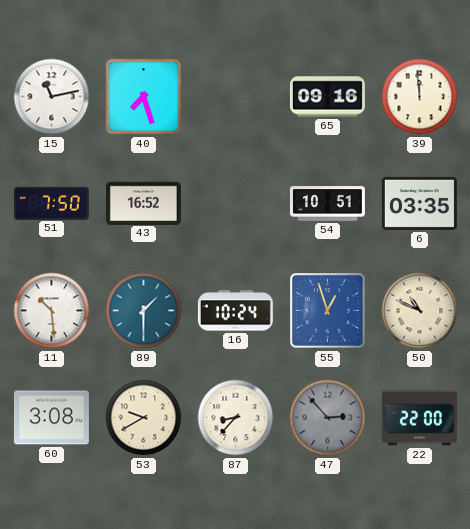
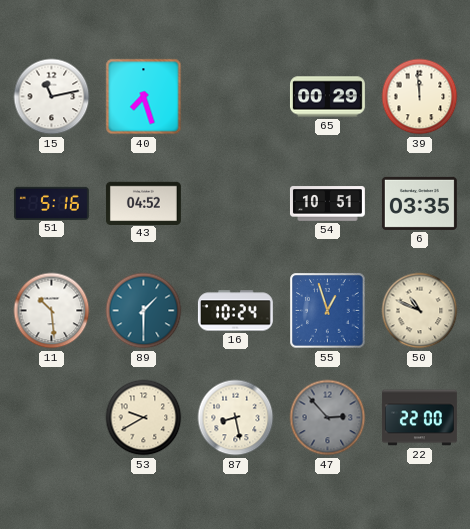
65: 09:16 -> 00:29 (327, 97)
51: 7:50 -> 5:16 (51, 203)
43: 16:52 -> 04:52 (143, 203)
60: 3:08 -> none (51, 418)
87: 8:37 -> 8:28 (236, 418)
